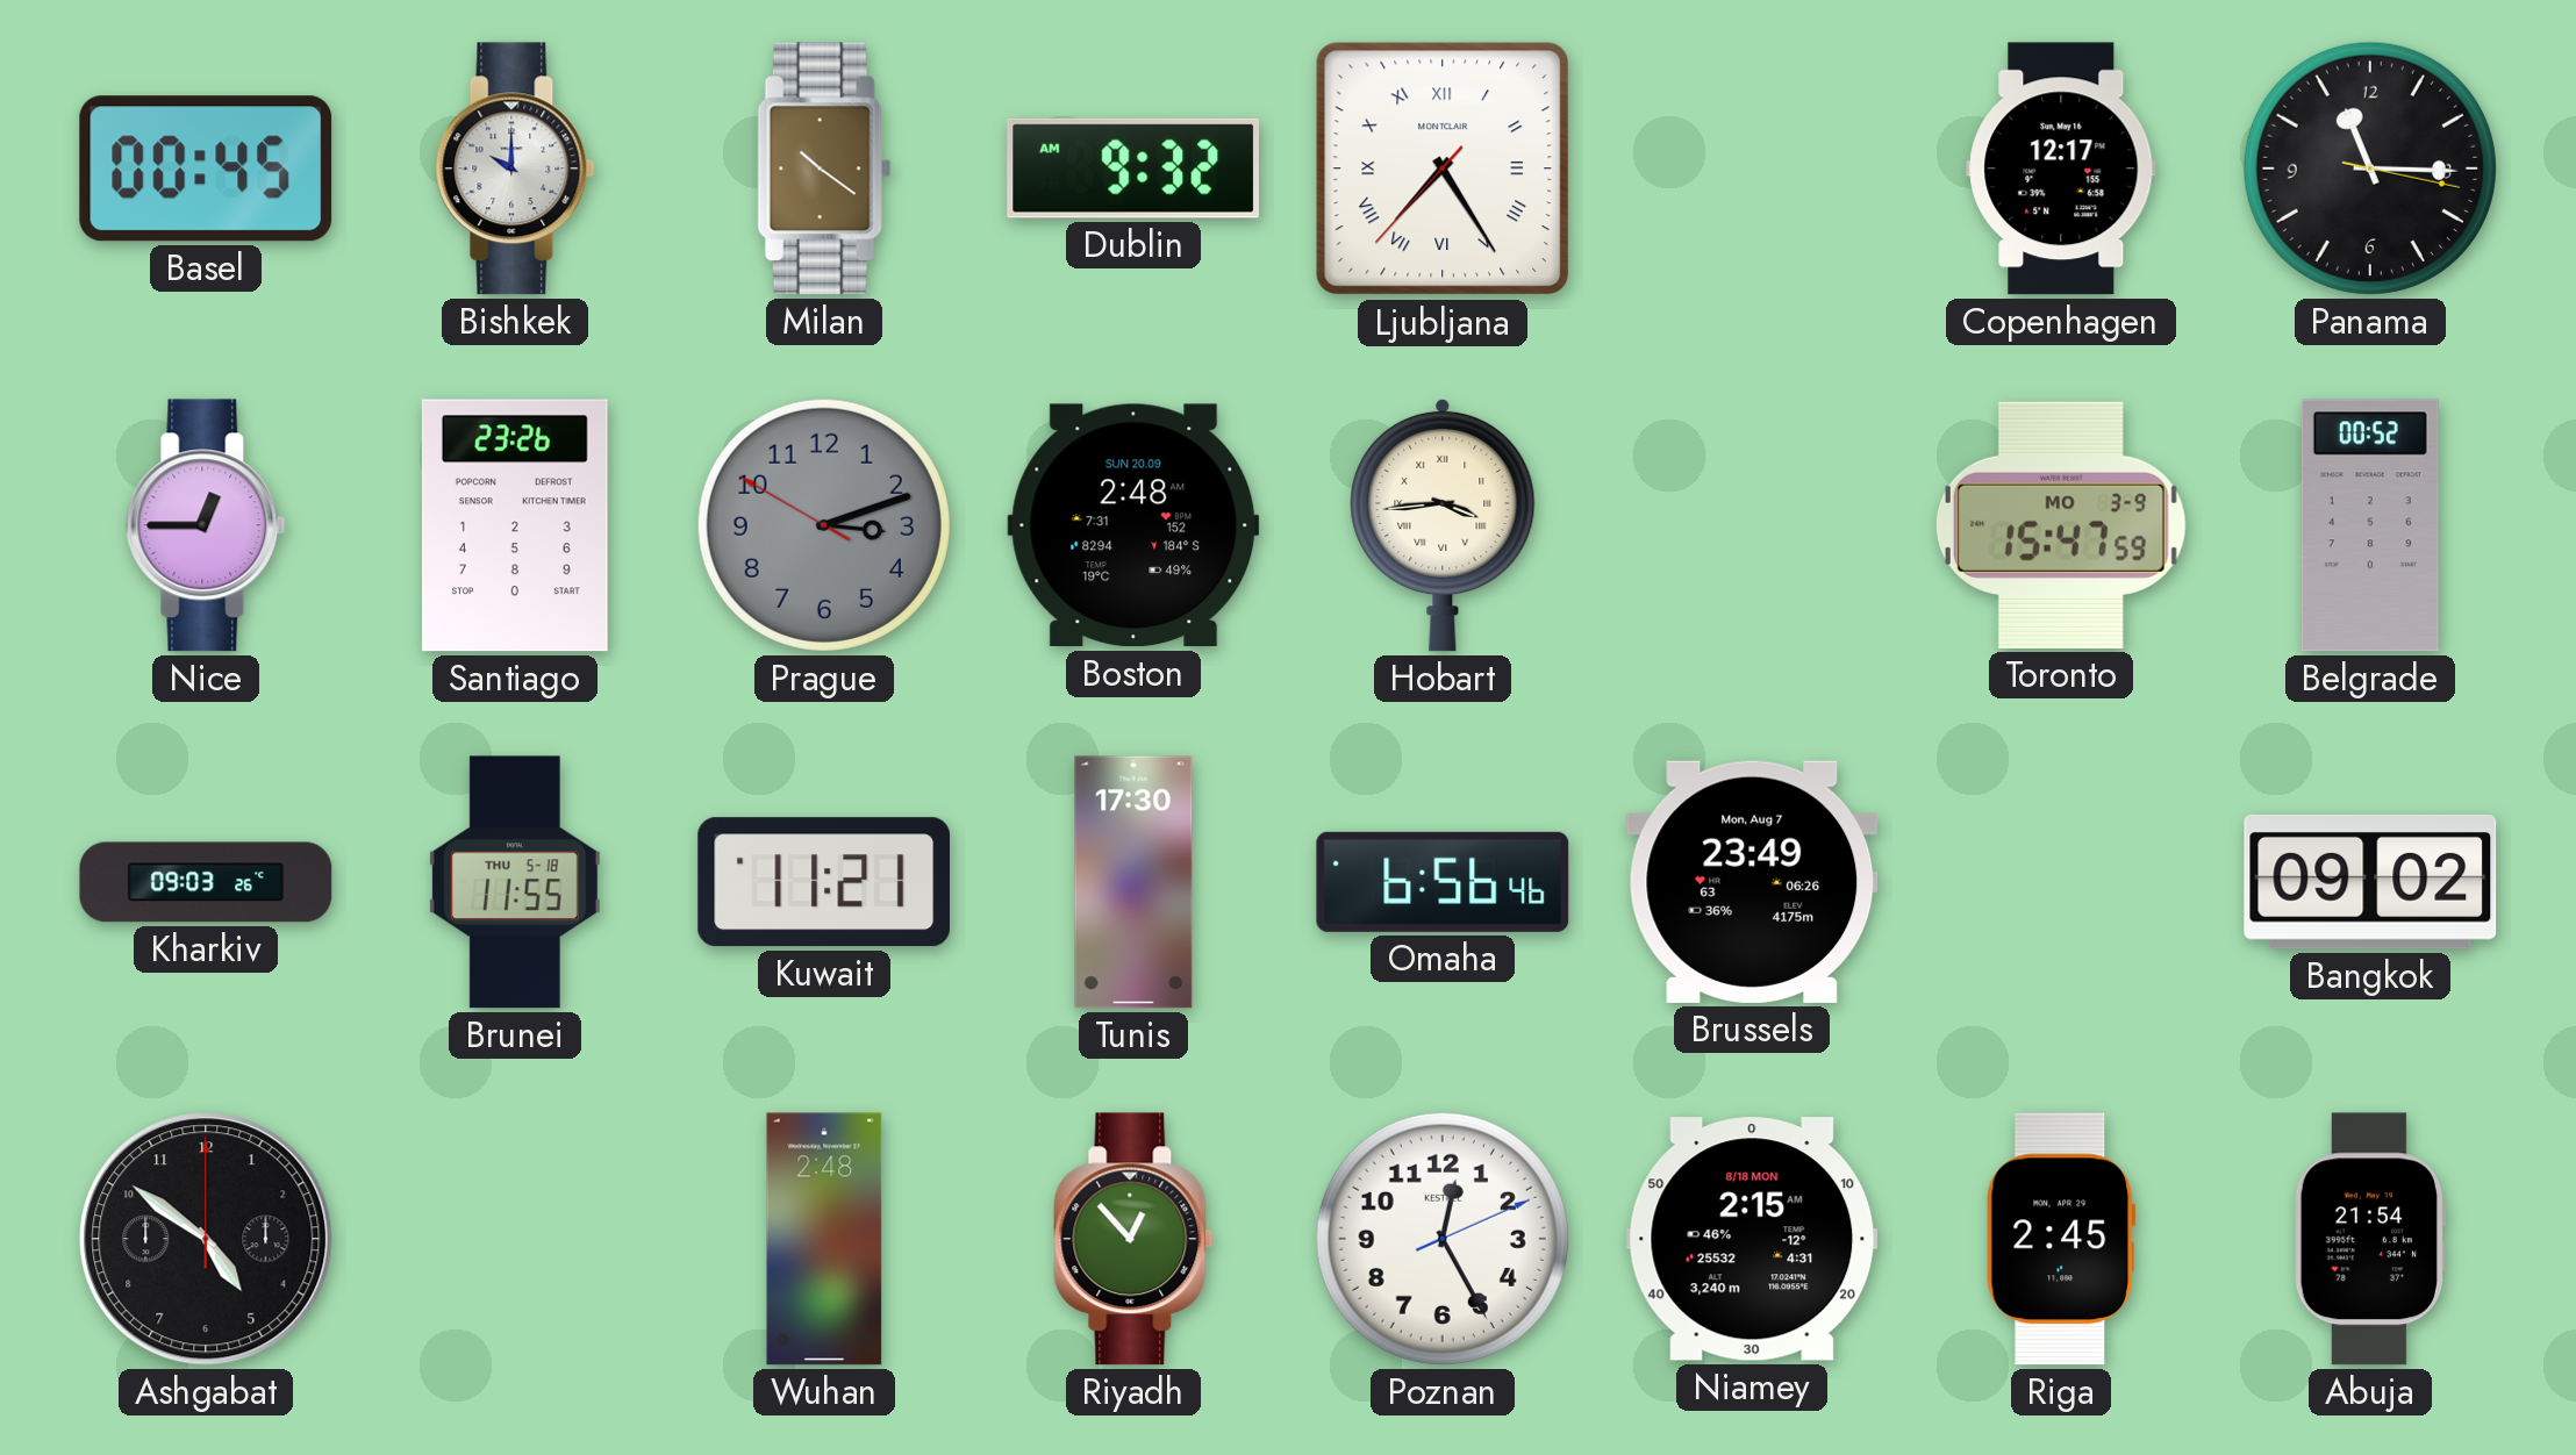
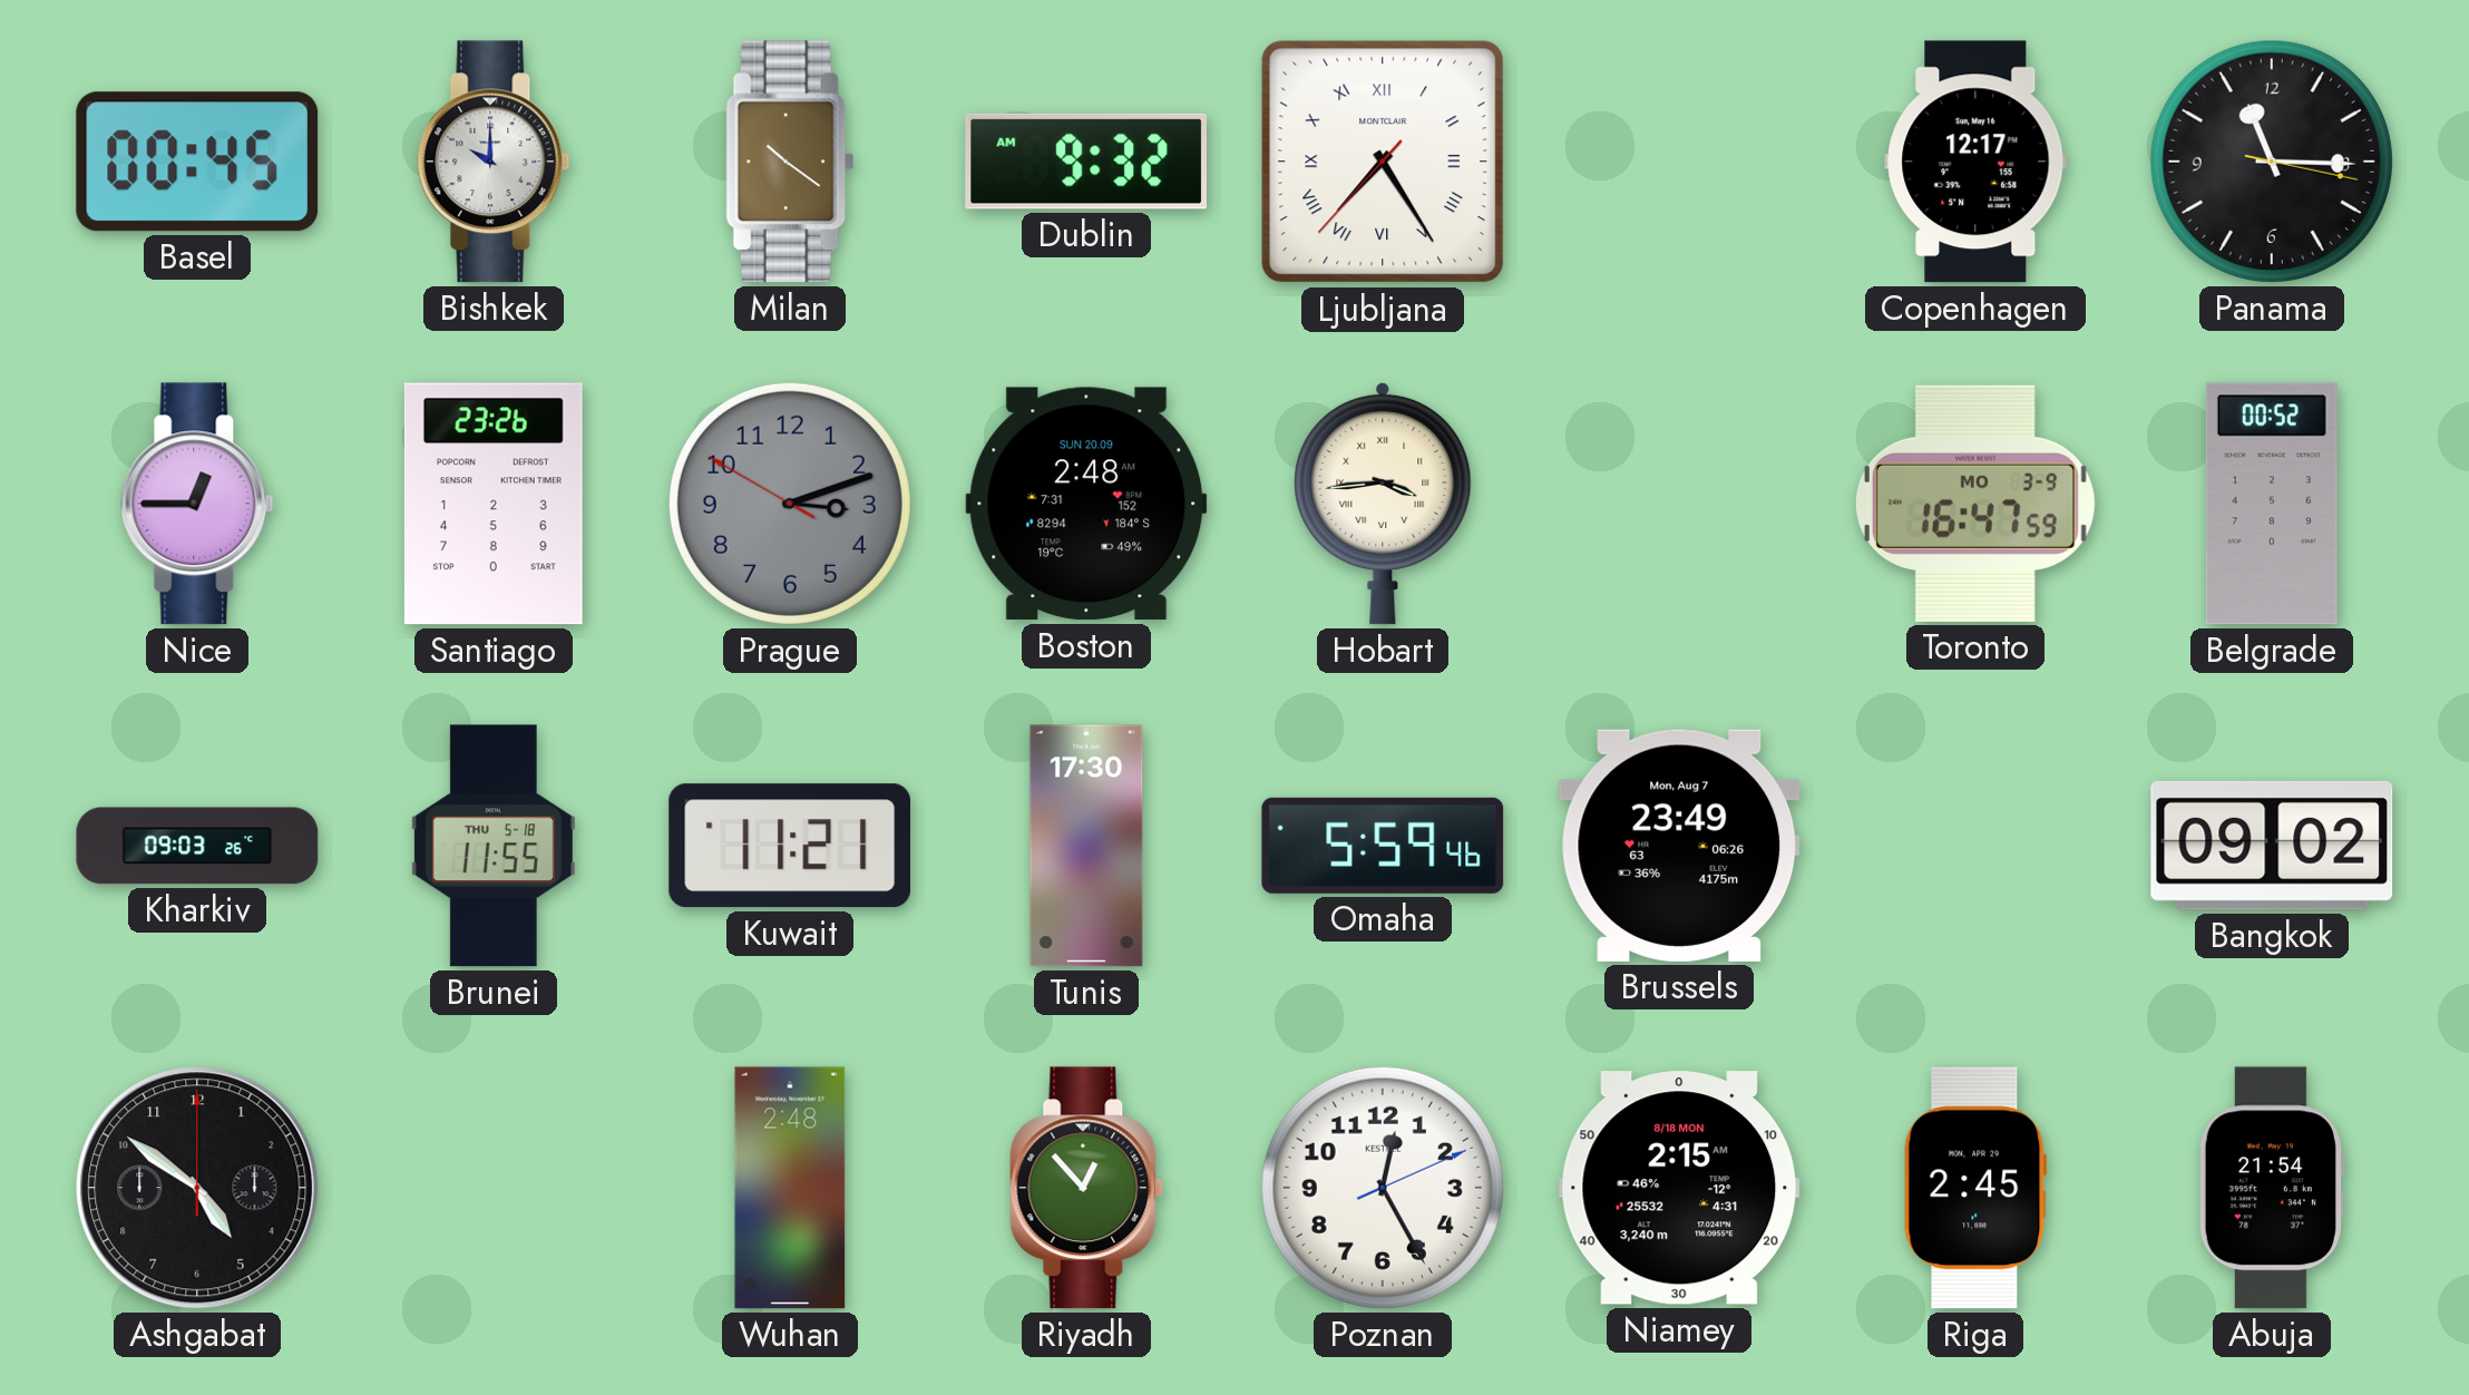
Toronto: 15:47 -> 16:47 (1975, 504)
Omaha: 6:56 -> 5:59 (1383, 846)
